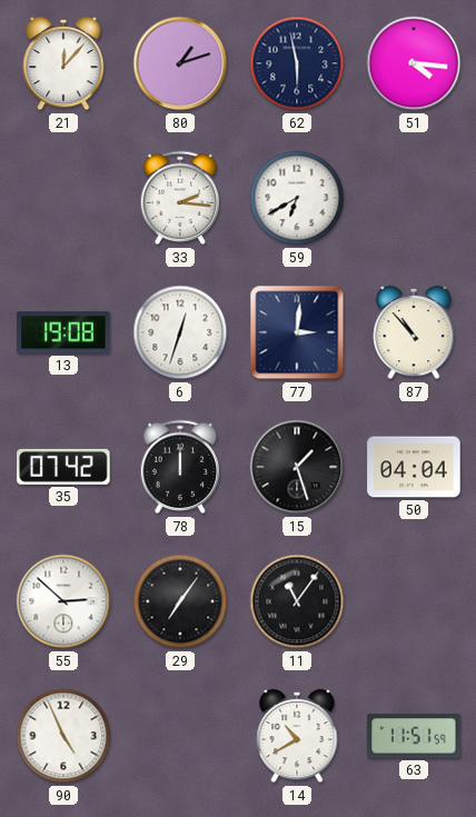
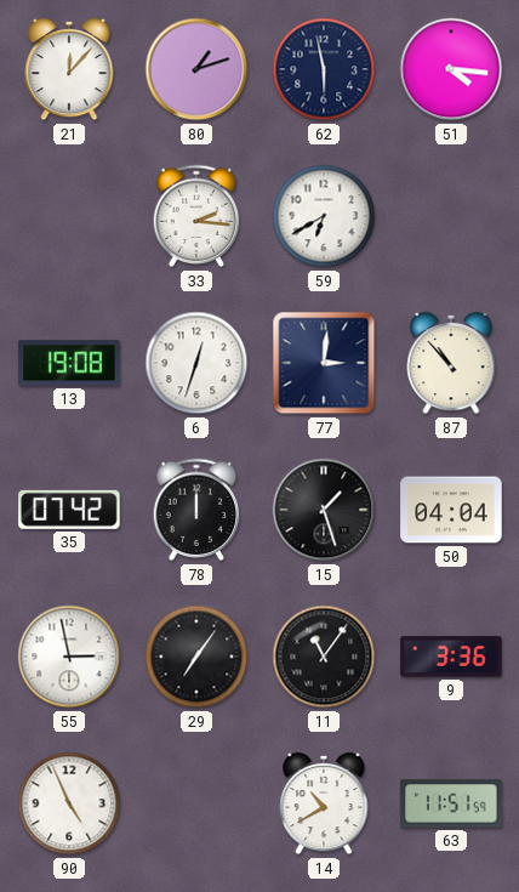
55: 2:52 -> 2:58 (69, 657)
9: none -> 3:36 (451, 657)
